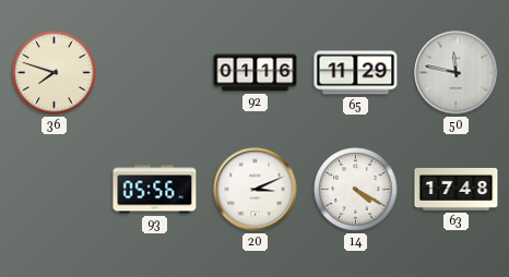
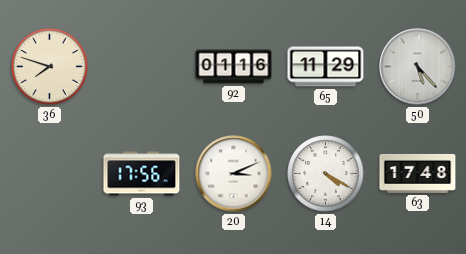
50: 11:47 -> 5:23 (418, 67)
93: 05:56 -> 17:56 (142, 174)
